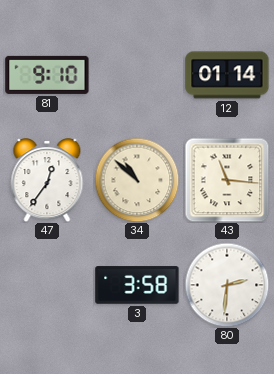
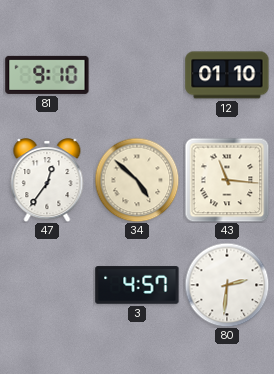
12: 01:14 -> 01:10 (227, 75)
34: 10:52 -> 4:52 (137, 180)
3: 3:58 -> 4:57 (137, 285)
